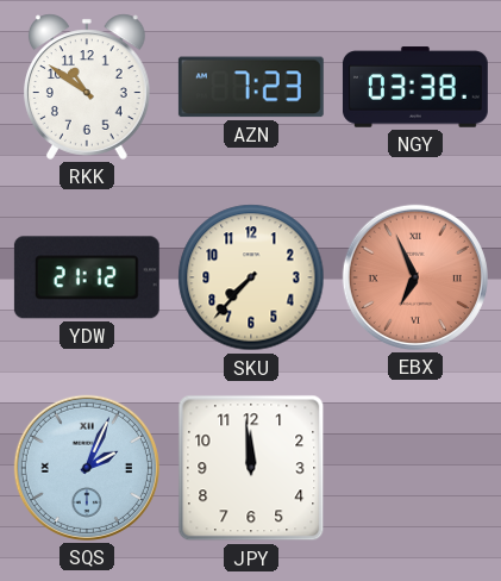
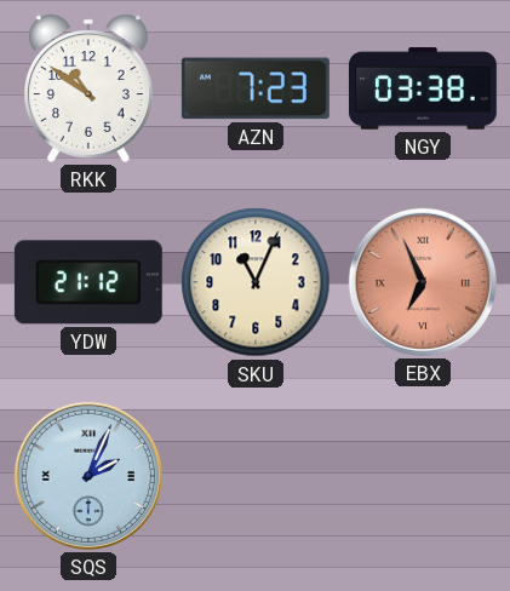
SKU: 7:37 -> 11:04 (256, 282)
JPY: 11:59 -> none (251, 468)
